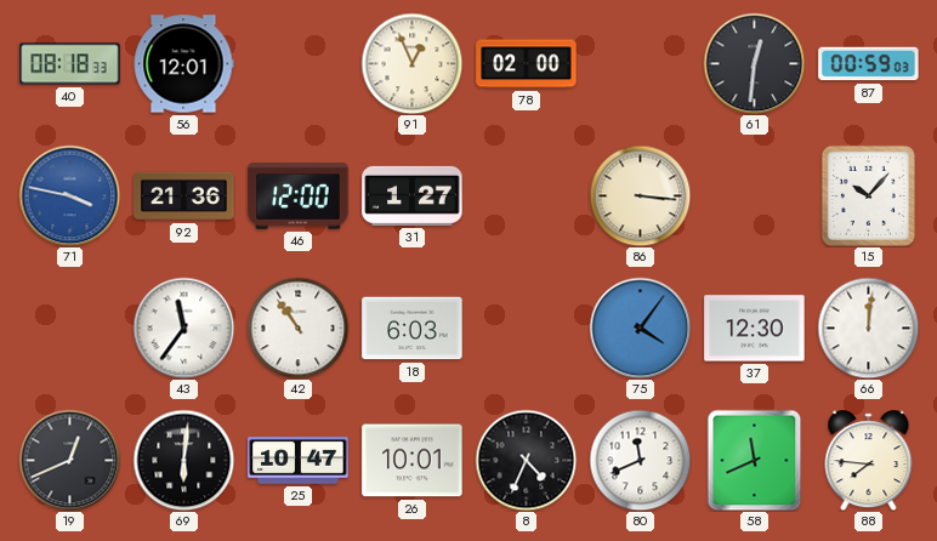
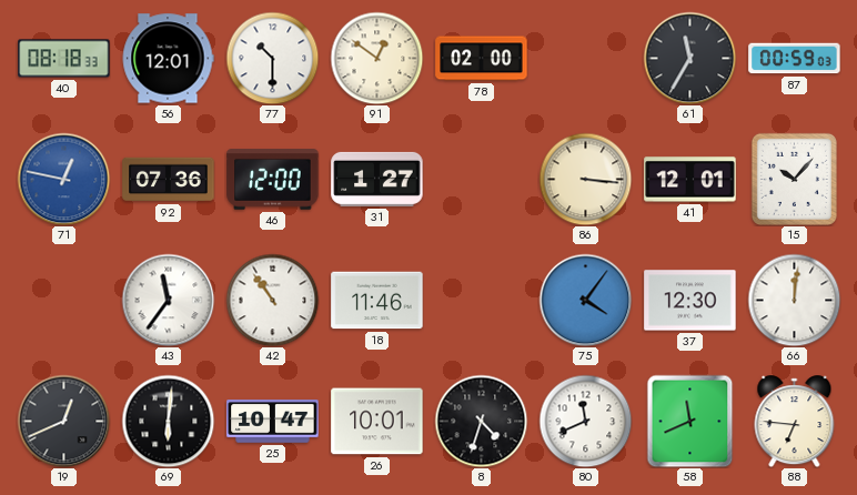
77: none -> 10:30 (272, 58)
91: 12:56 -> 12:51 (376, 58)
61: 12:31 -> 11:35 (689, 58)
71: 3:47 -> 12:47 (63, 179)
92: 21:36 -> 07:36 (169, 180)
41: none -> 12:01 (690, 180)
18: 6:03 -> 11:46 (377, 301)
8: 4:34 -> 4:33 (481, 421)
88: 7:46 -> 6:46 (795, 422)
